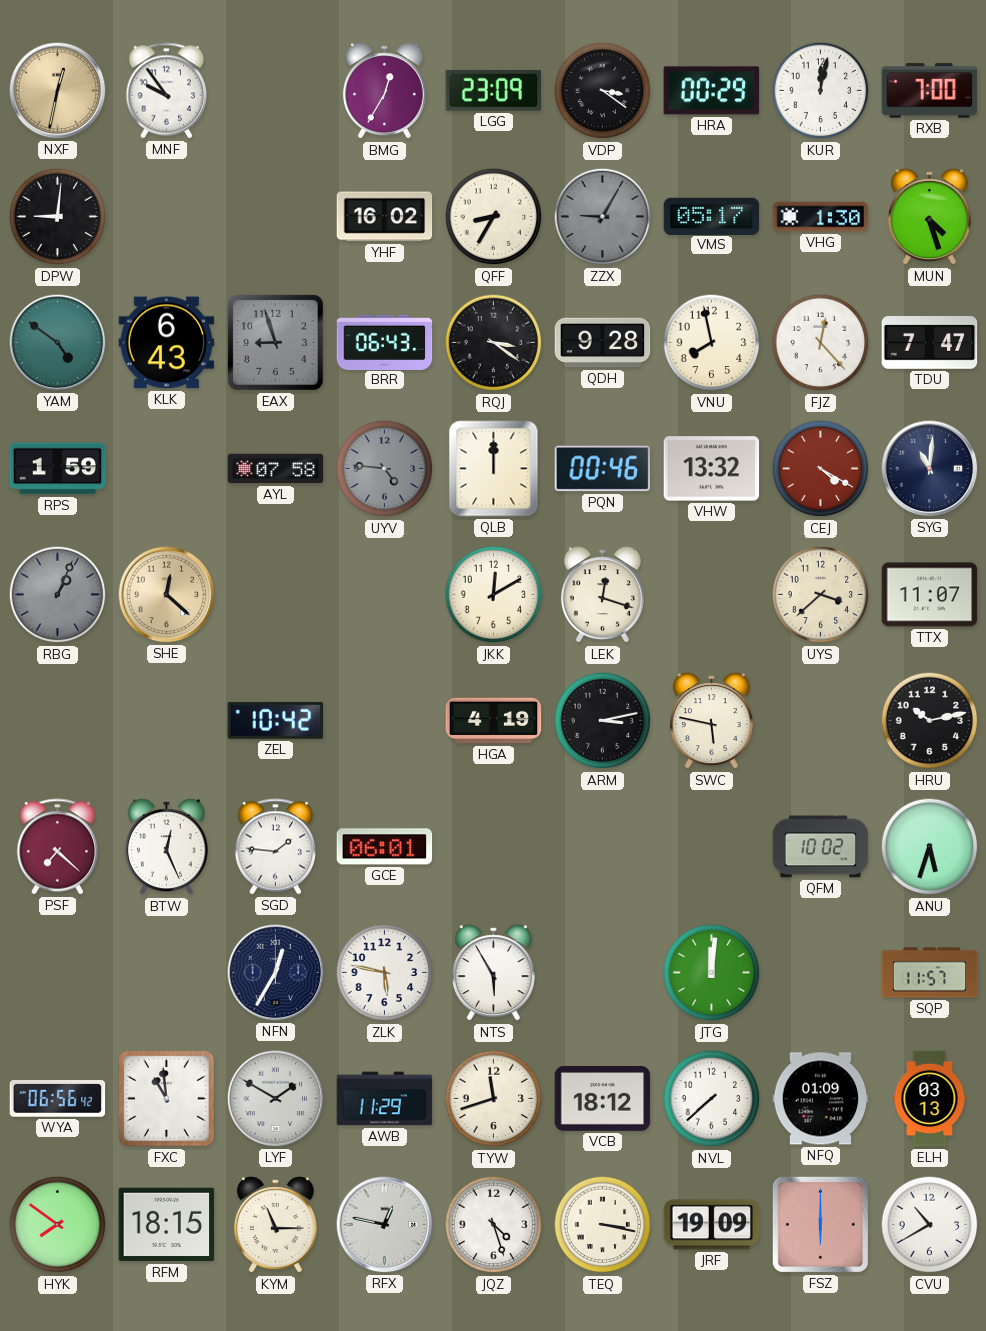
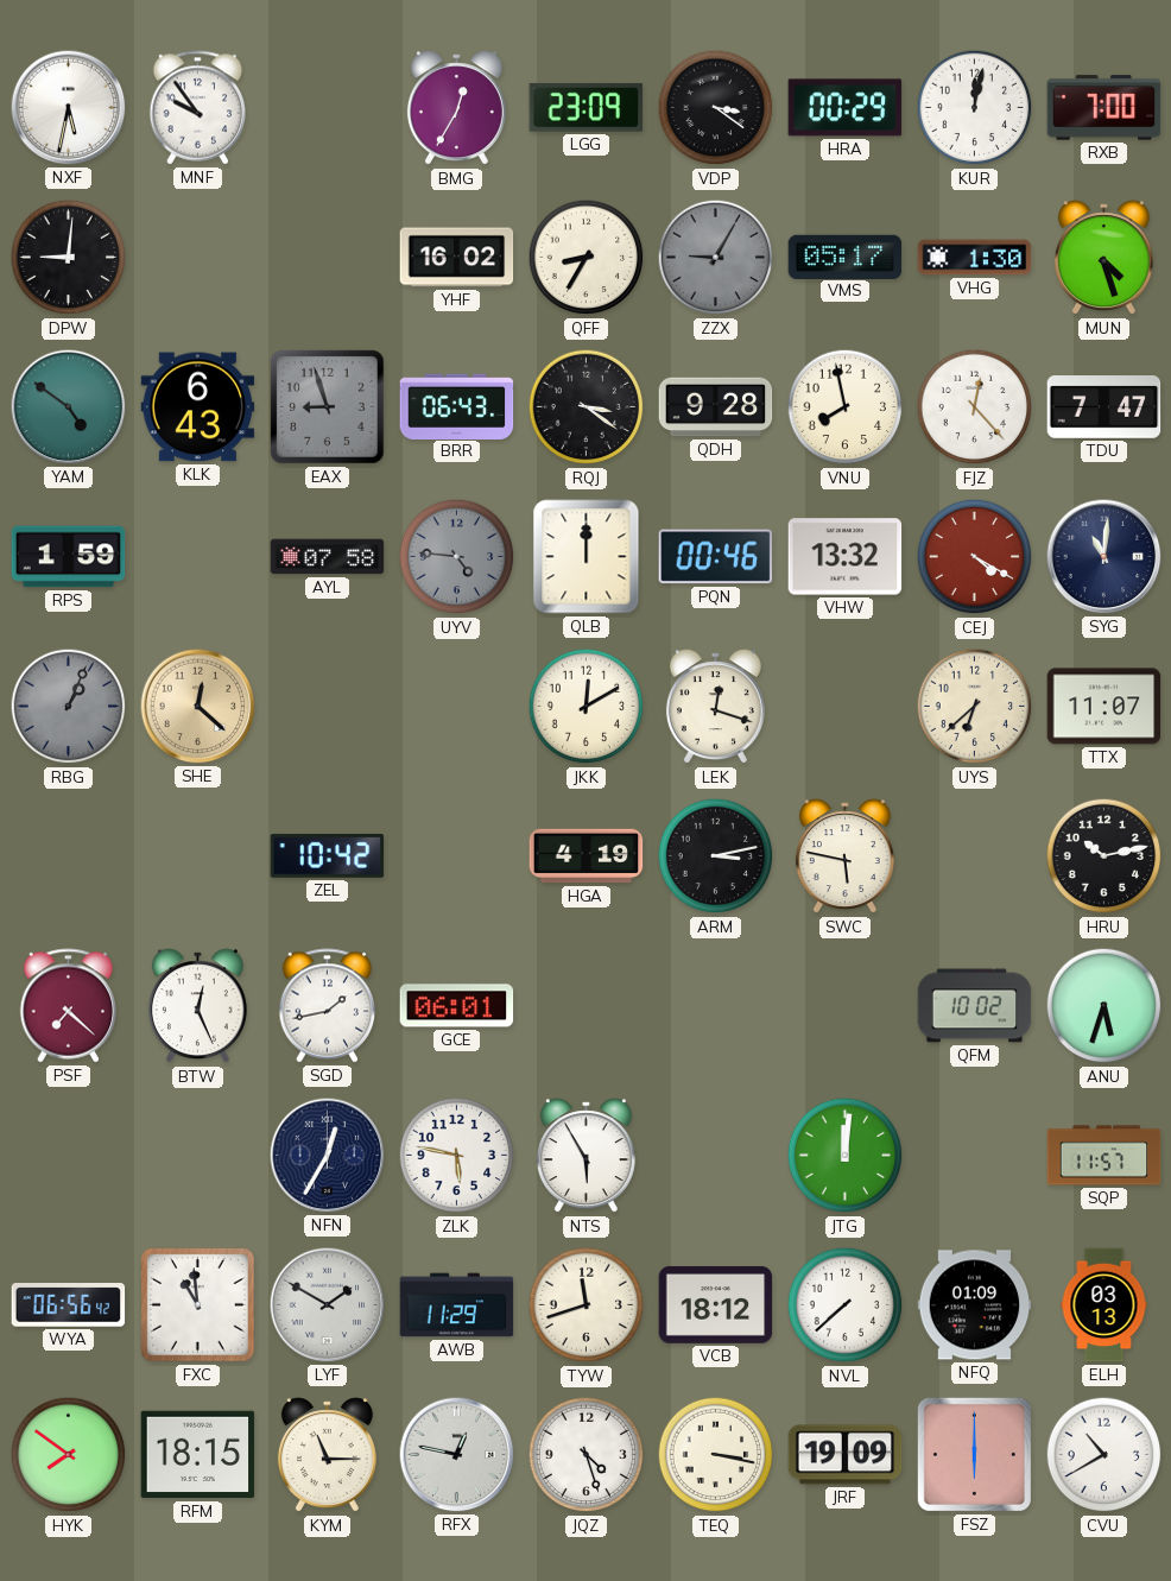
NXF: 12:32 -> 5:32 (69, 108)
NXF dial: champagne -> white (69, 108)
UYS: 3:38 -> 6:38 (975, 707)
SGD: 1:46 -> 1:43 (328, 1006)
